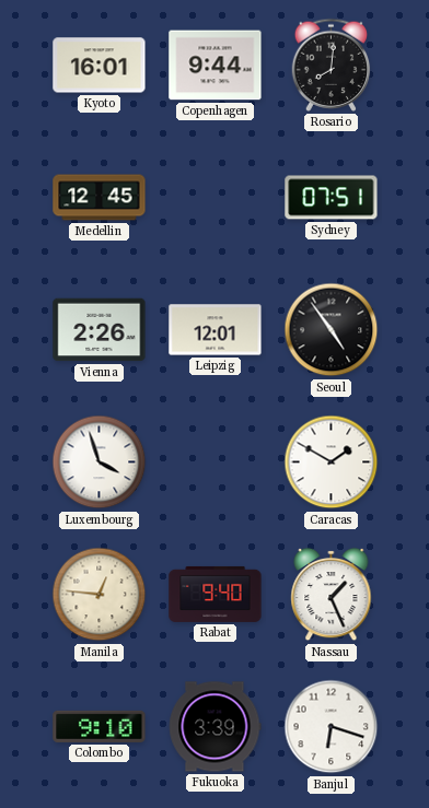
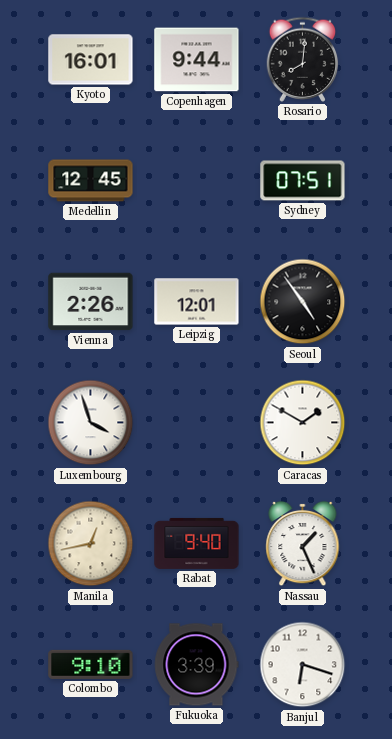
Manila: 12:46 -> 12:43 (91, 544)
